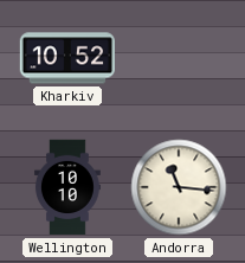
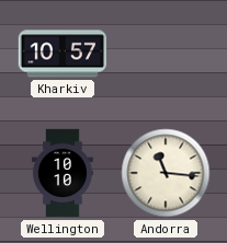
Kharkiv: 10:52 -> 10:57 (63, 54)
